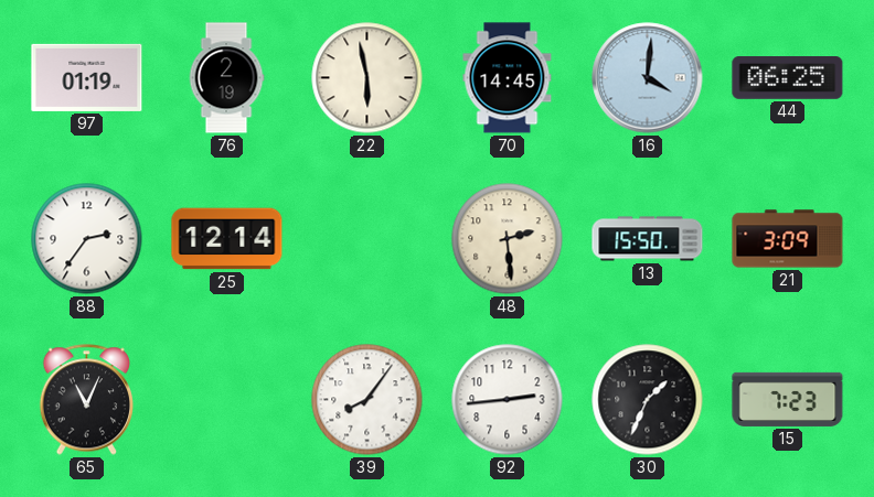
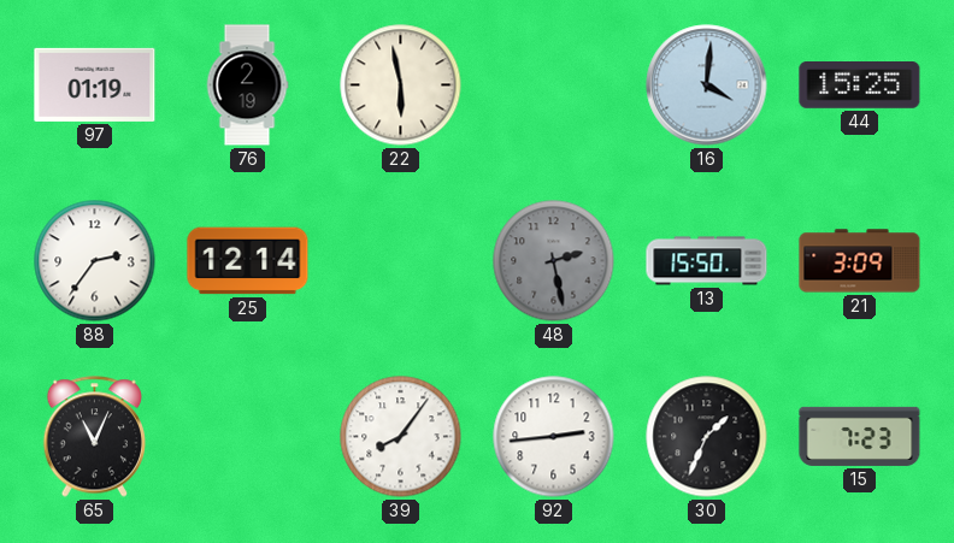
70: 14:45 -> none (508, 78)
44: 06:25 -> 15:25 (860, 85)
48: 2:29 -> 2:28 (554, 261)
48 dial: cream -> grey (554, 261)
